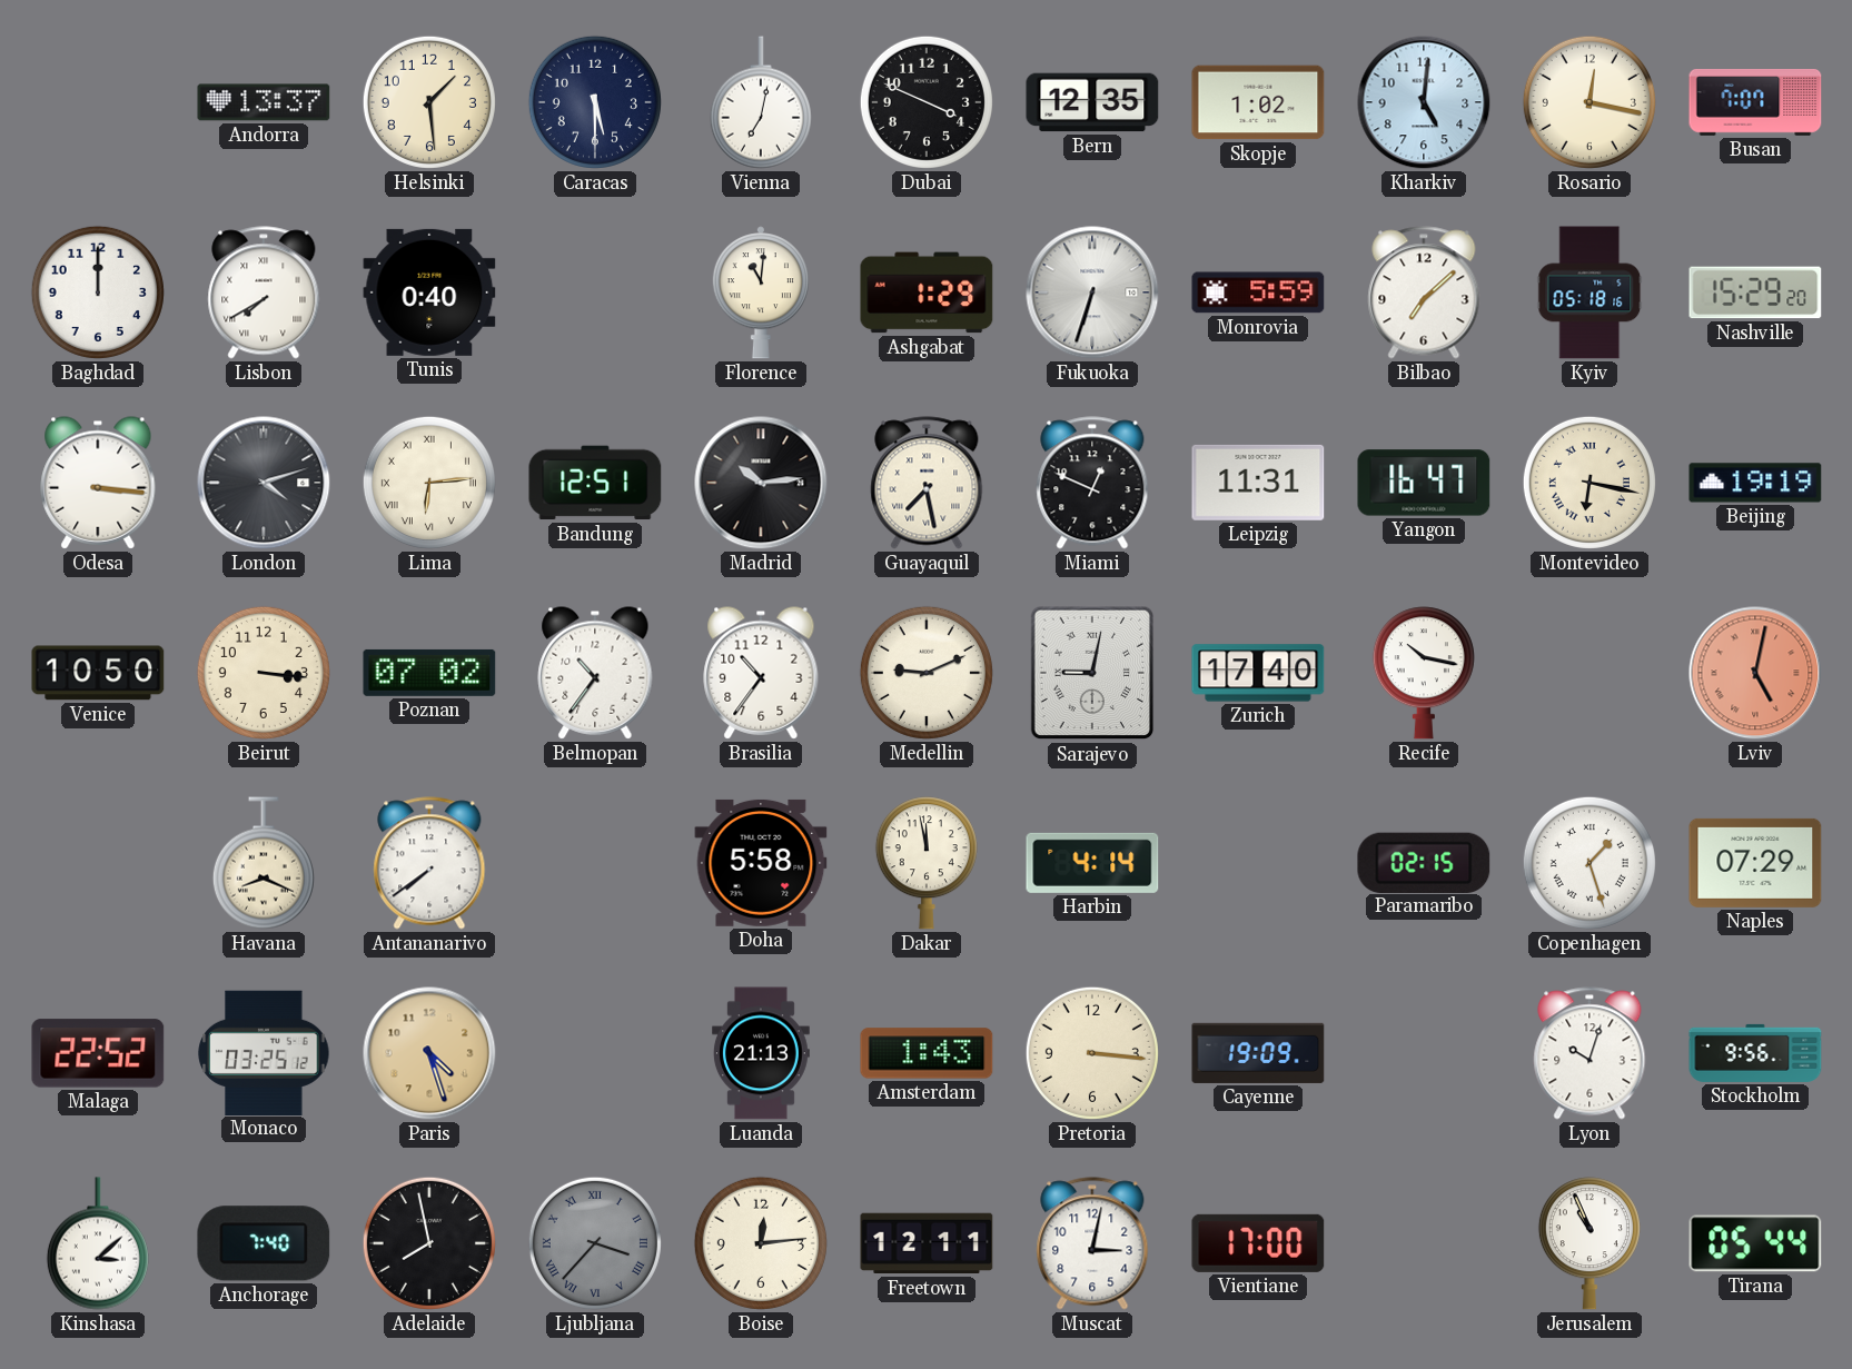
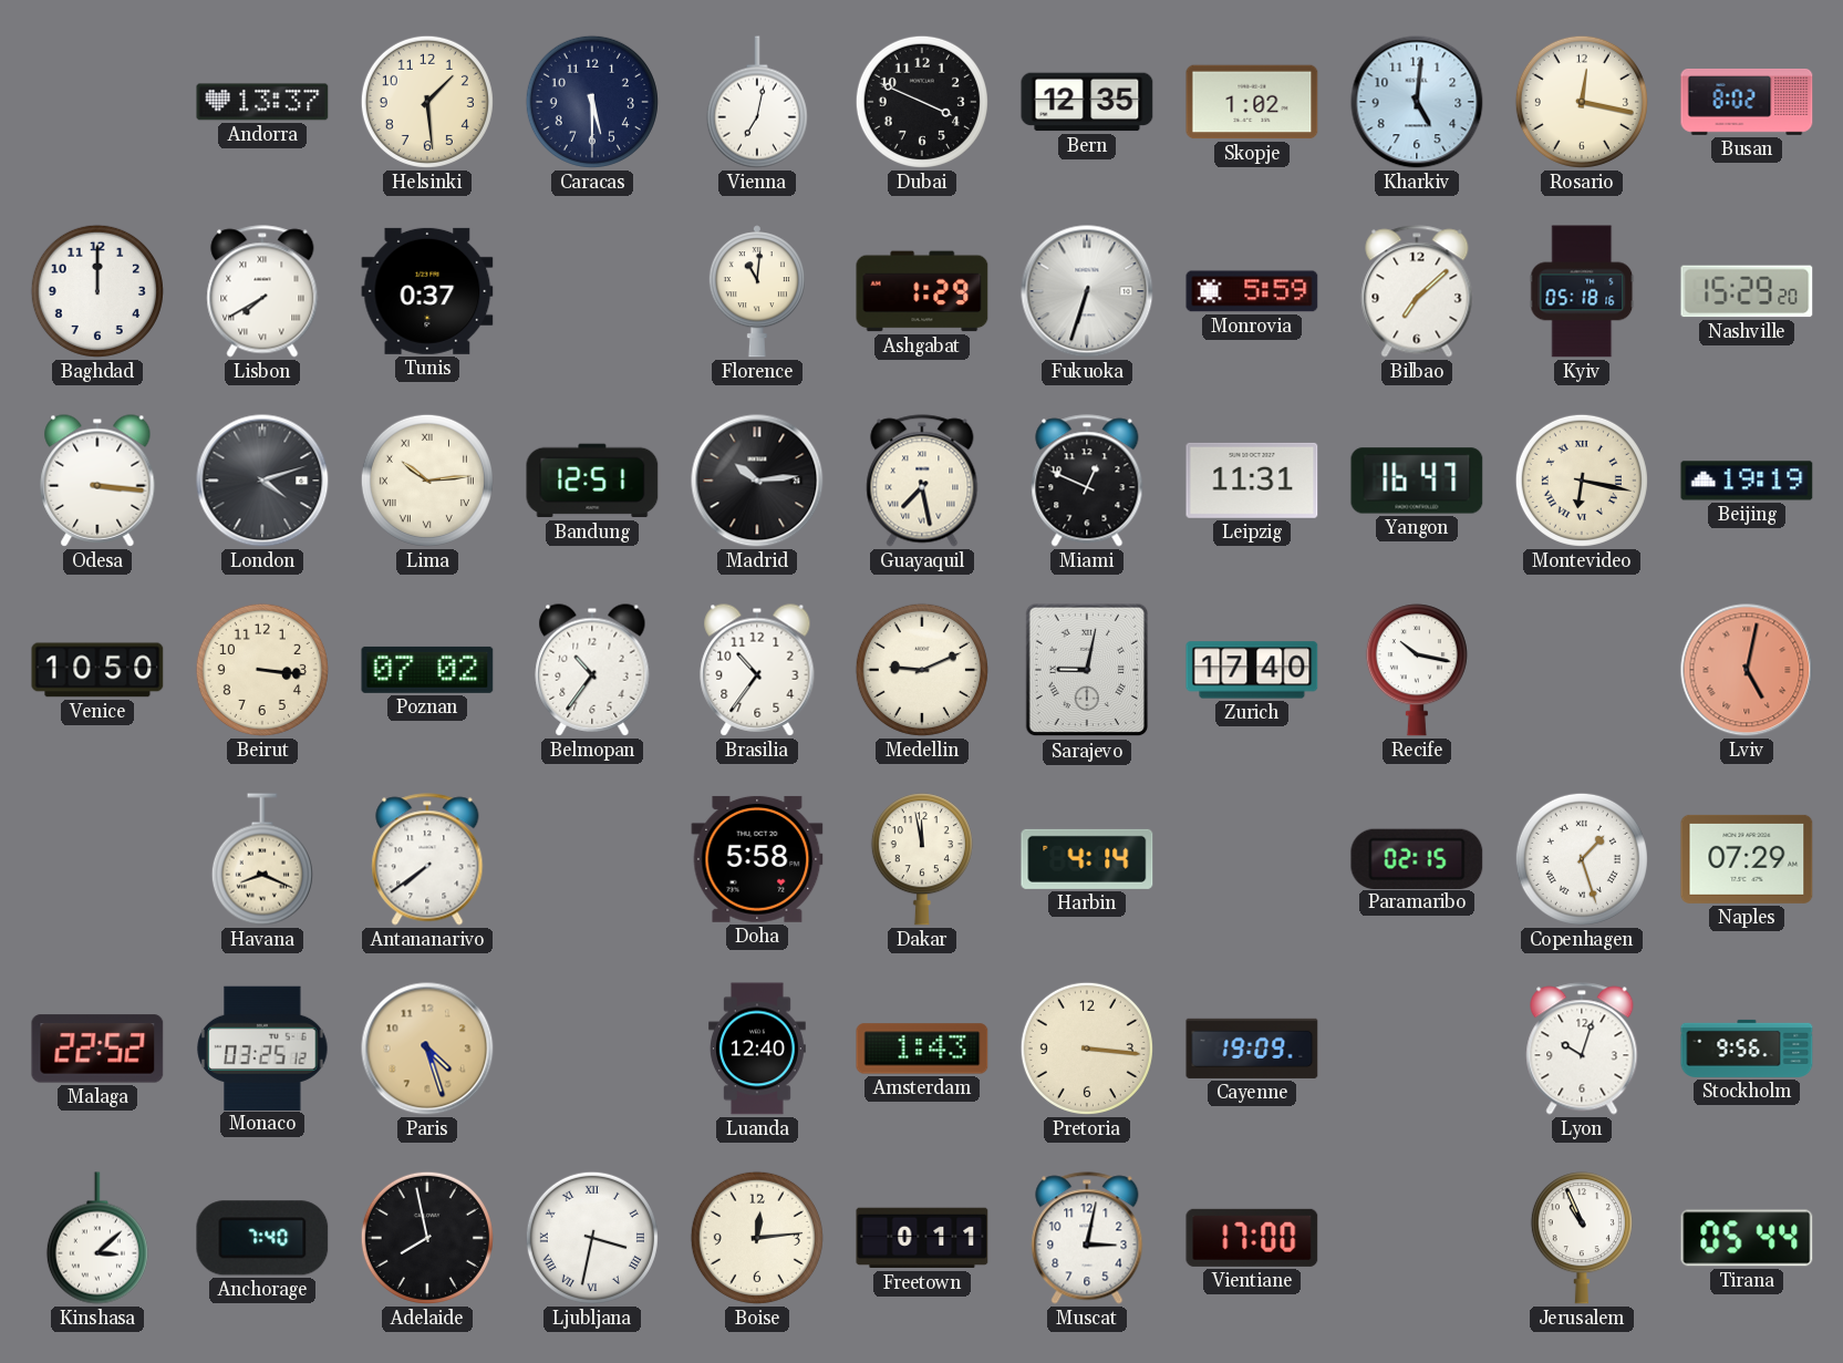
Busan: 7:07 -> 8:02 (1747, 103)
Tunis: 0:40 -> 0:37 (427, 291)
Lima: 6:14 -> 10:14 (427, 481)
Luanda: 21:13 -> 12:40 (758, 1049)
Ljubljana: 3:37 -> 3:32 (592, 1238)
Ljubljana dial: grey -> white (592, 1238)
Freetown: 12:11 -> 0:11 (922, 1238)
